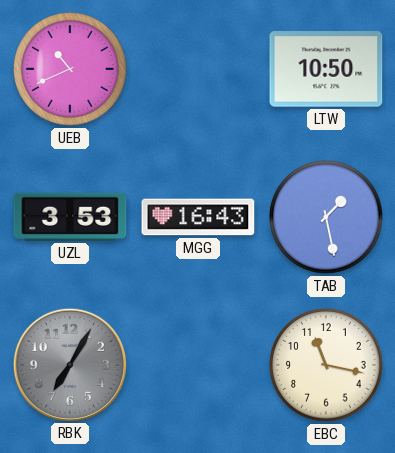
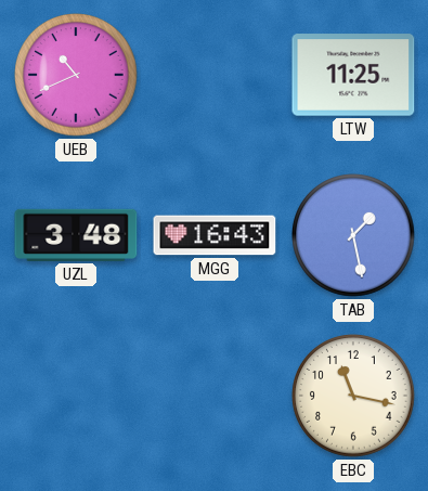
LTW: 10:50 -> 11:25 (353, 75)
UZL: 3:53 -> 3:48 (76, 235)
RBK: 7:05 -> none (69, 364)
